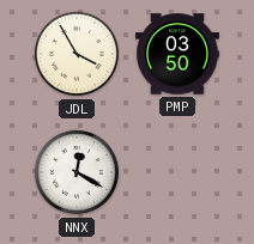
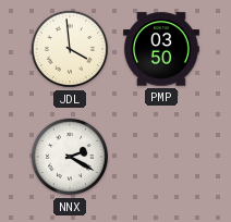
JDL: 3:55 -> 3:59 (70, 49)
NNX: 12:20 -> 2:20 (70, 157)
